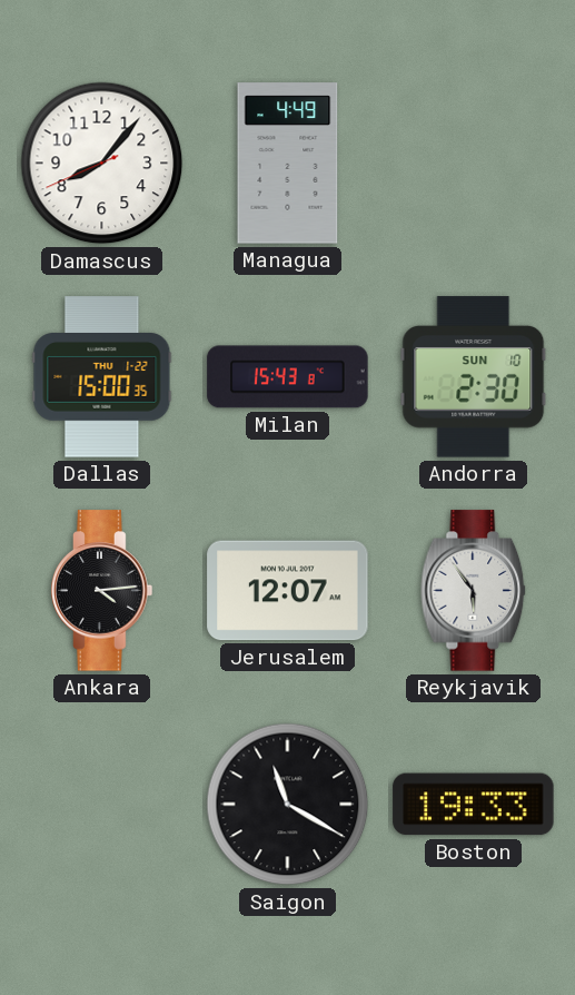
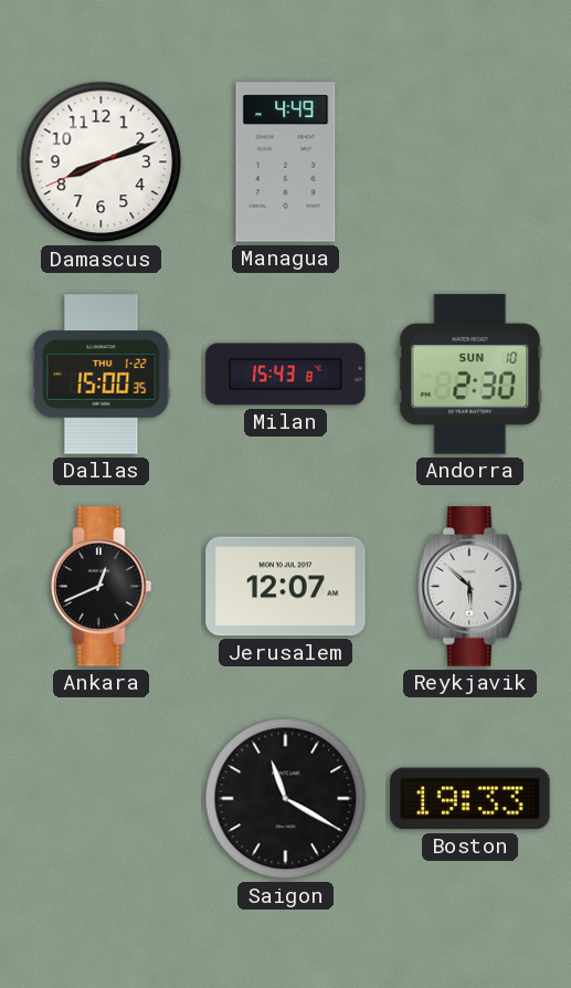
Damascus: 8:06 -> 8:11 (102, 162)
Ankara: 4:14 -> 12:41 (102, 587)
Reykjavik: 5:54 -> 5:52 (470, 587)
